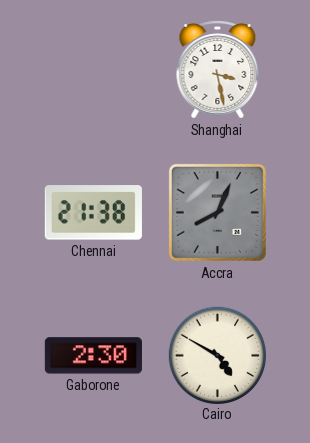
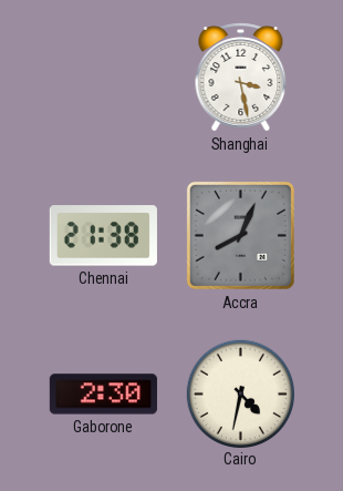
Cairo: 4:50 -> 4:32 (240, 393)
